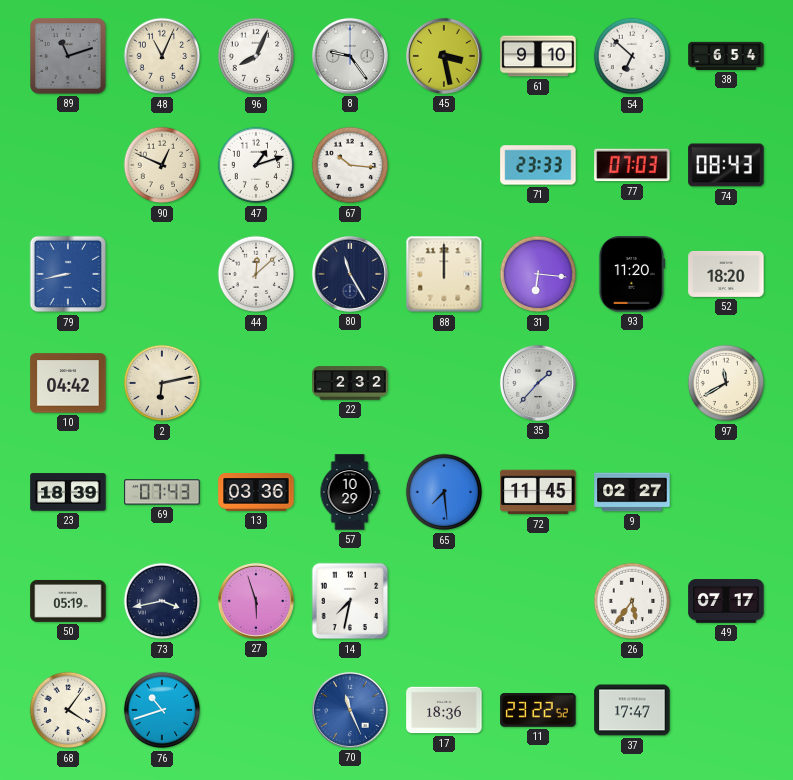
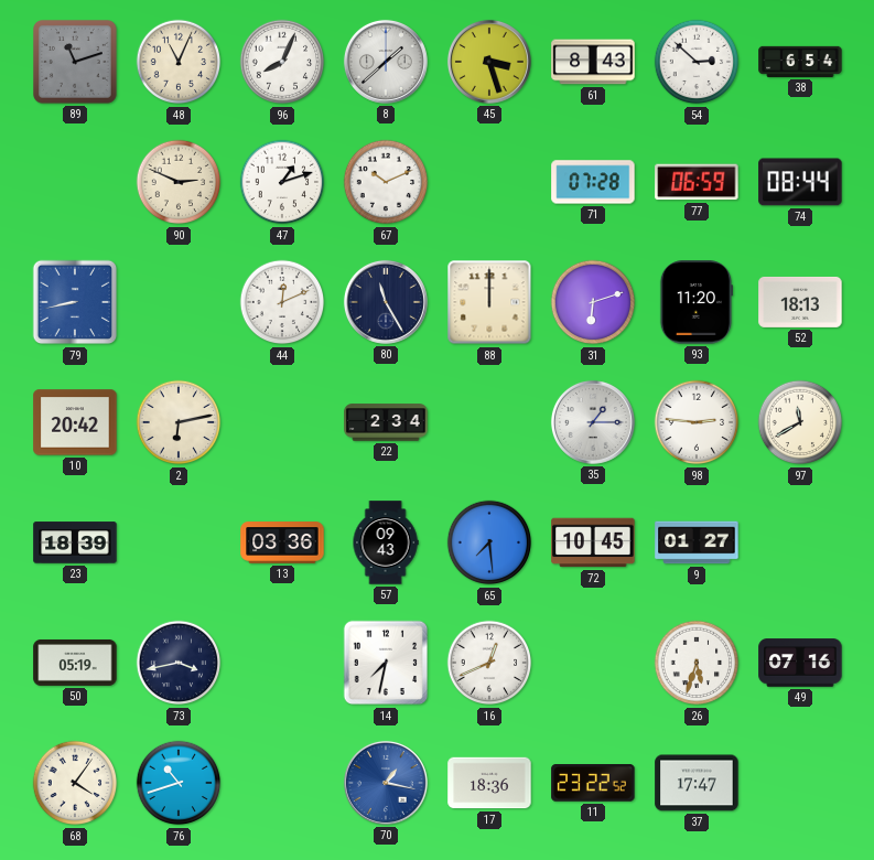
8: 9:24 -> 1:38 (386, 62)
45: 3:28 -> 3:27 (489, 62)
61: 9:10 -> 8:43 (593, 62)
54: 6:52 -> 2:52 (697, 62)
90: 12:49 -> 2:49 (179, 182)
67: 10:16 -> 10:11 (386, 182)
71: 23:33 -> 07:28 (593, 182)
77: 07:03 -> 06:59 (697, 182)
74: 08:43 -> 08:44 (800, 182)
44: 12:08 -> 12:11 (282, 302)
31: 6:16 -> 6:12 (593, 302)
52: 18:20 -> 18:13 (800, 302)
10: 04:42 -> 20:42 (75, 422)
22: 2:32 -> 2:34 (386, 422)
35: 1:37 -> 1:15 (593, 422)
98: none -> 2:46 (697, 422)
69: 07:43 -> none (162, 492)
57: 10:29 -> 09:43 (386, 542)
72: 11:45 -> 10:45 (593, 542)
9: 02:27 -> 01:27 (697, 542)
27: 5:57 -> none (256, 601)
16: none -> 12:41 (489, 663)
26: 5:36 -> 5:33 (697, 663)
49: 07:17 -> 07:16 (800, 663)
70: 11:26 -> 1:17 (386, 783)
